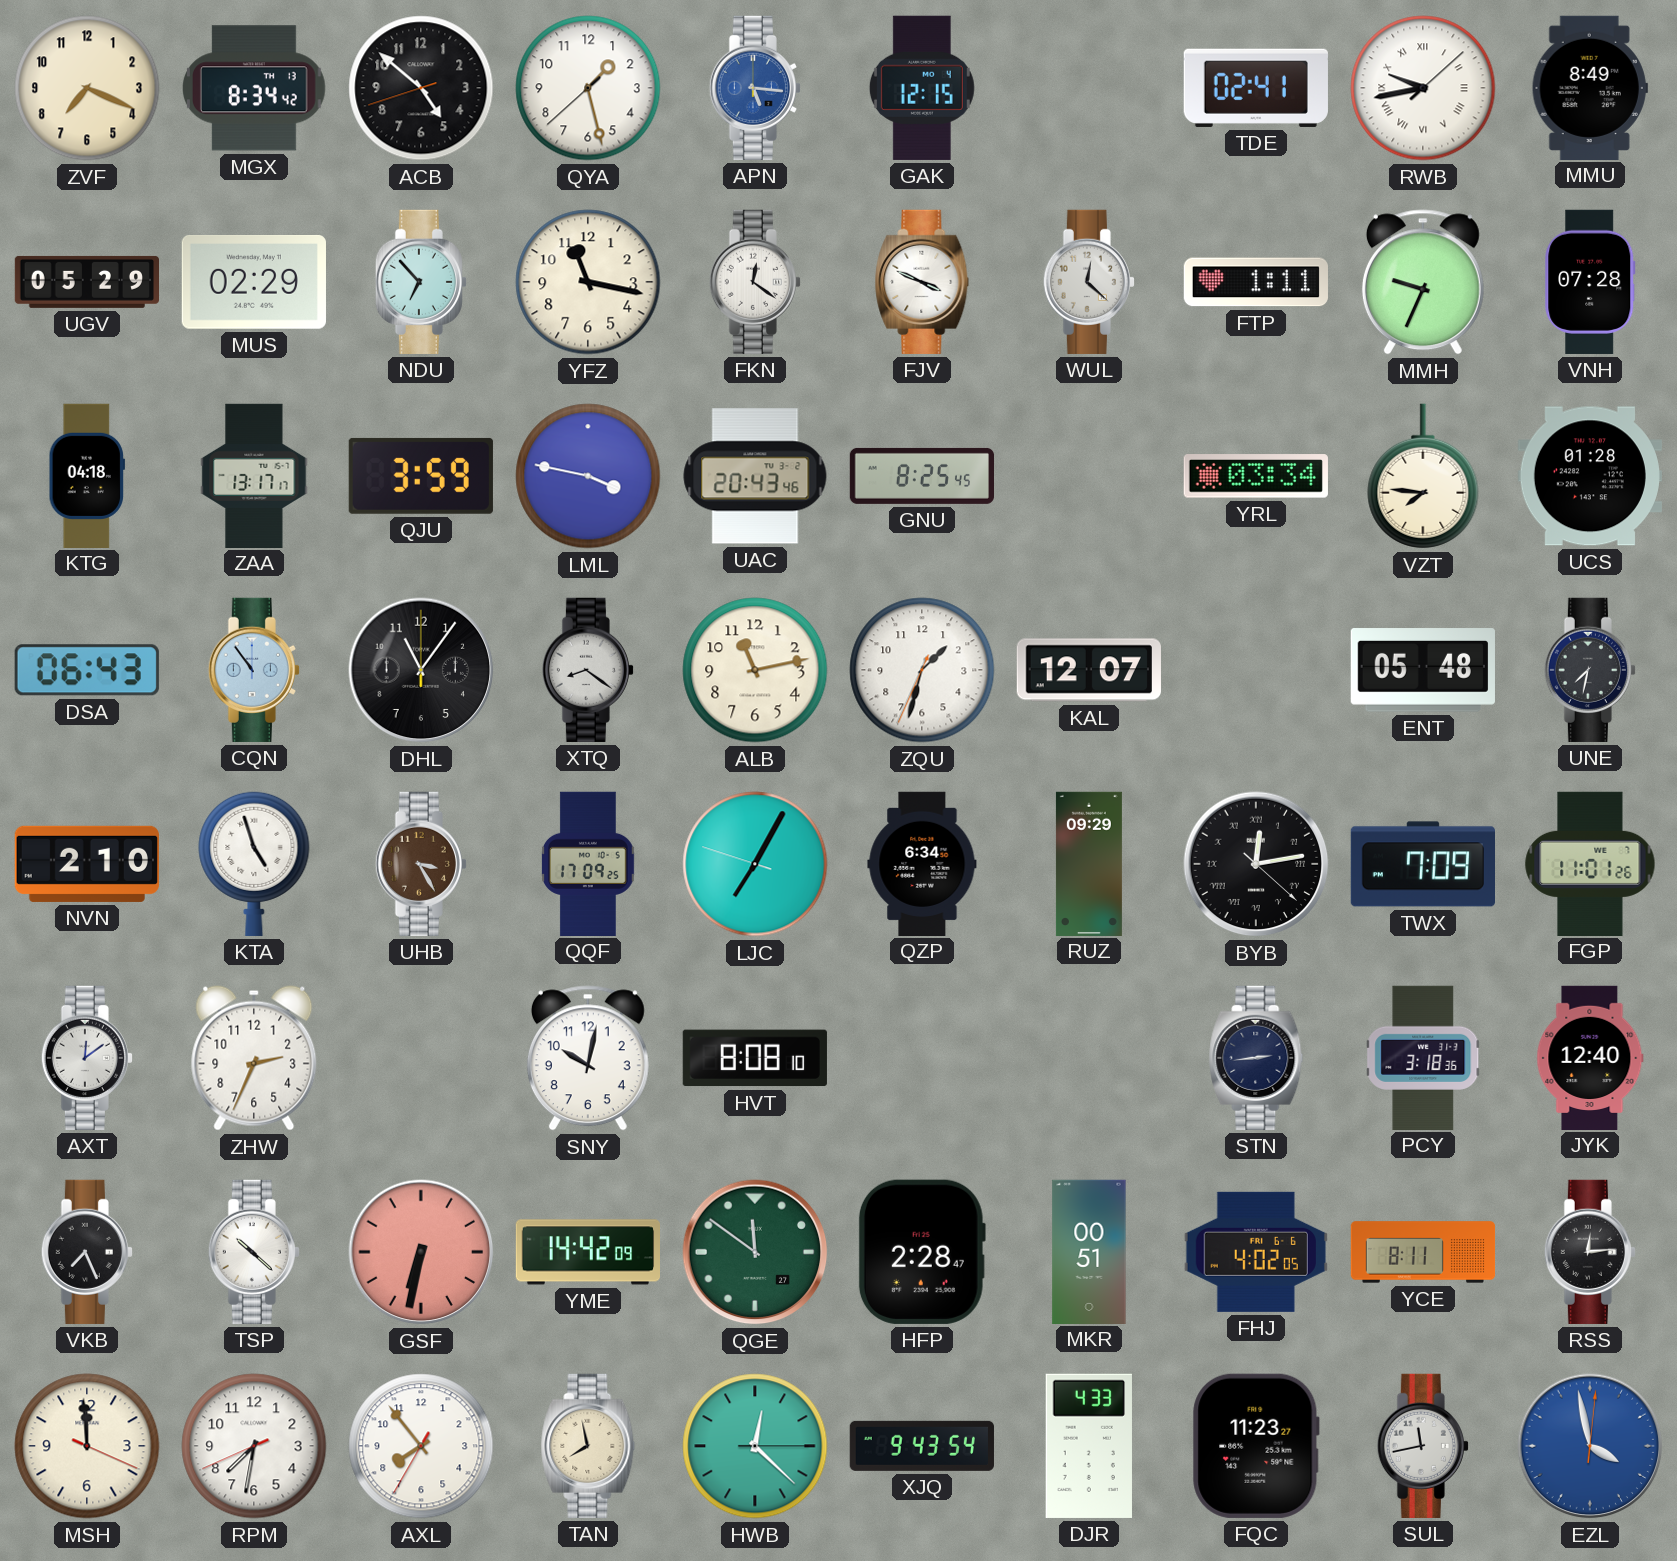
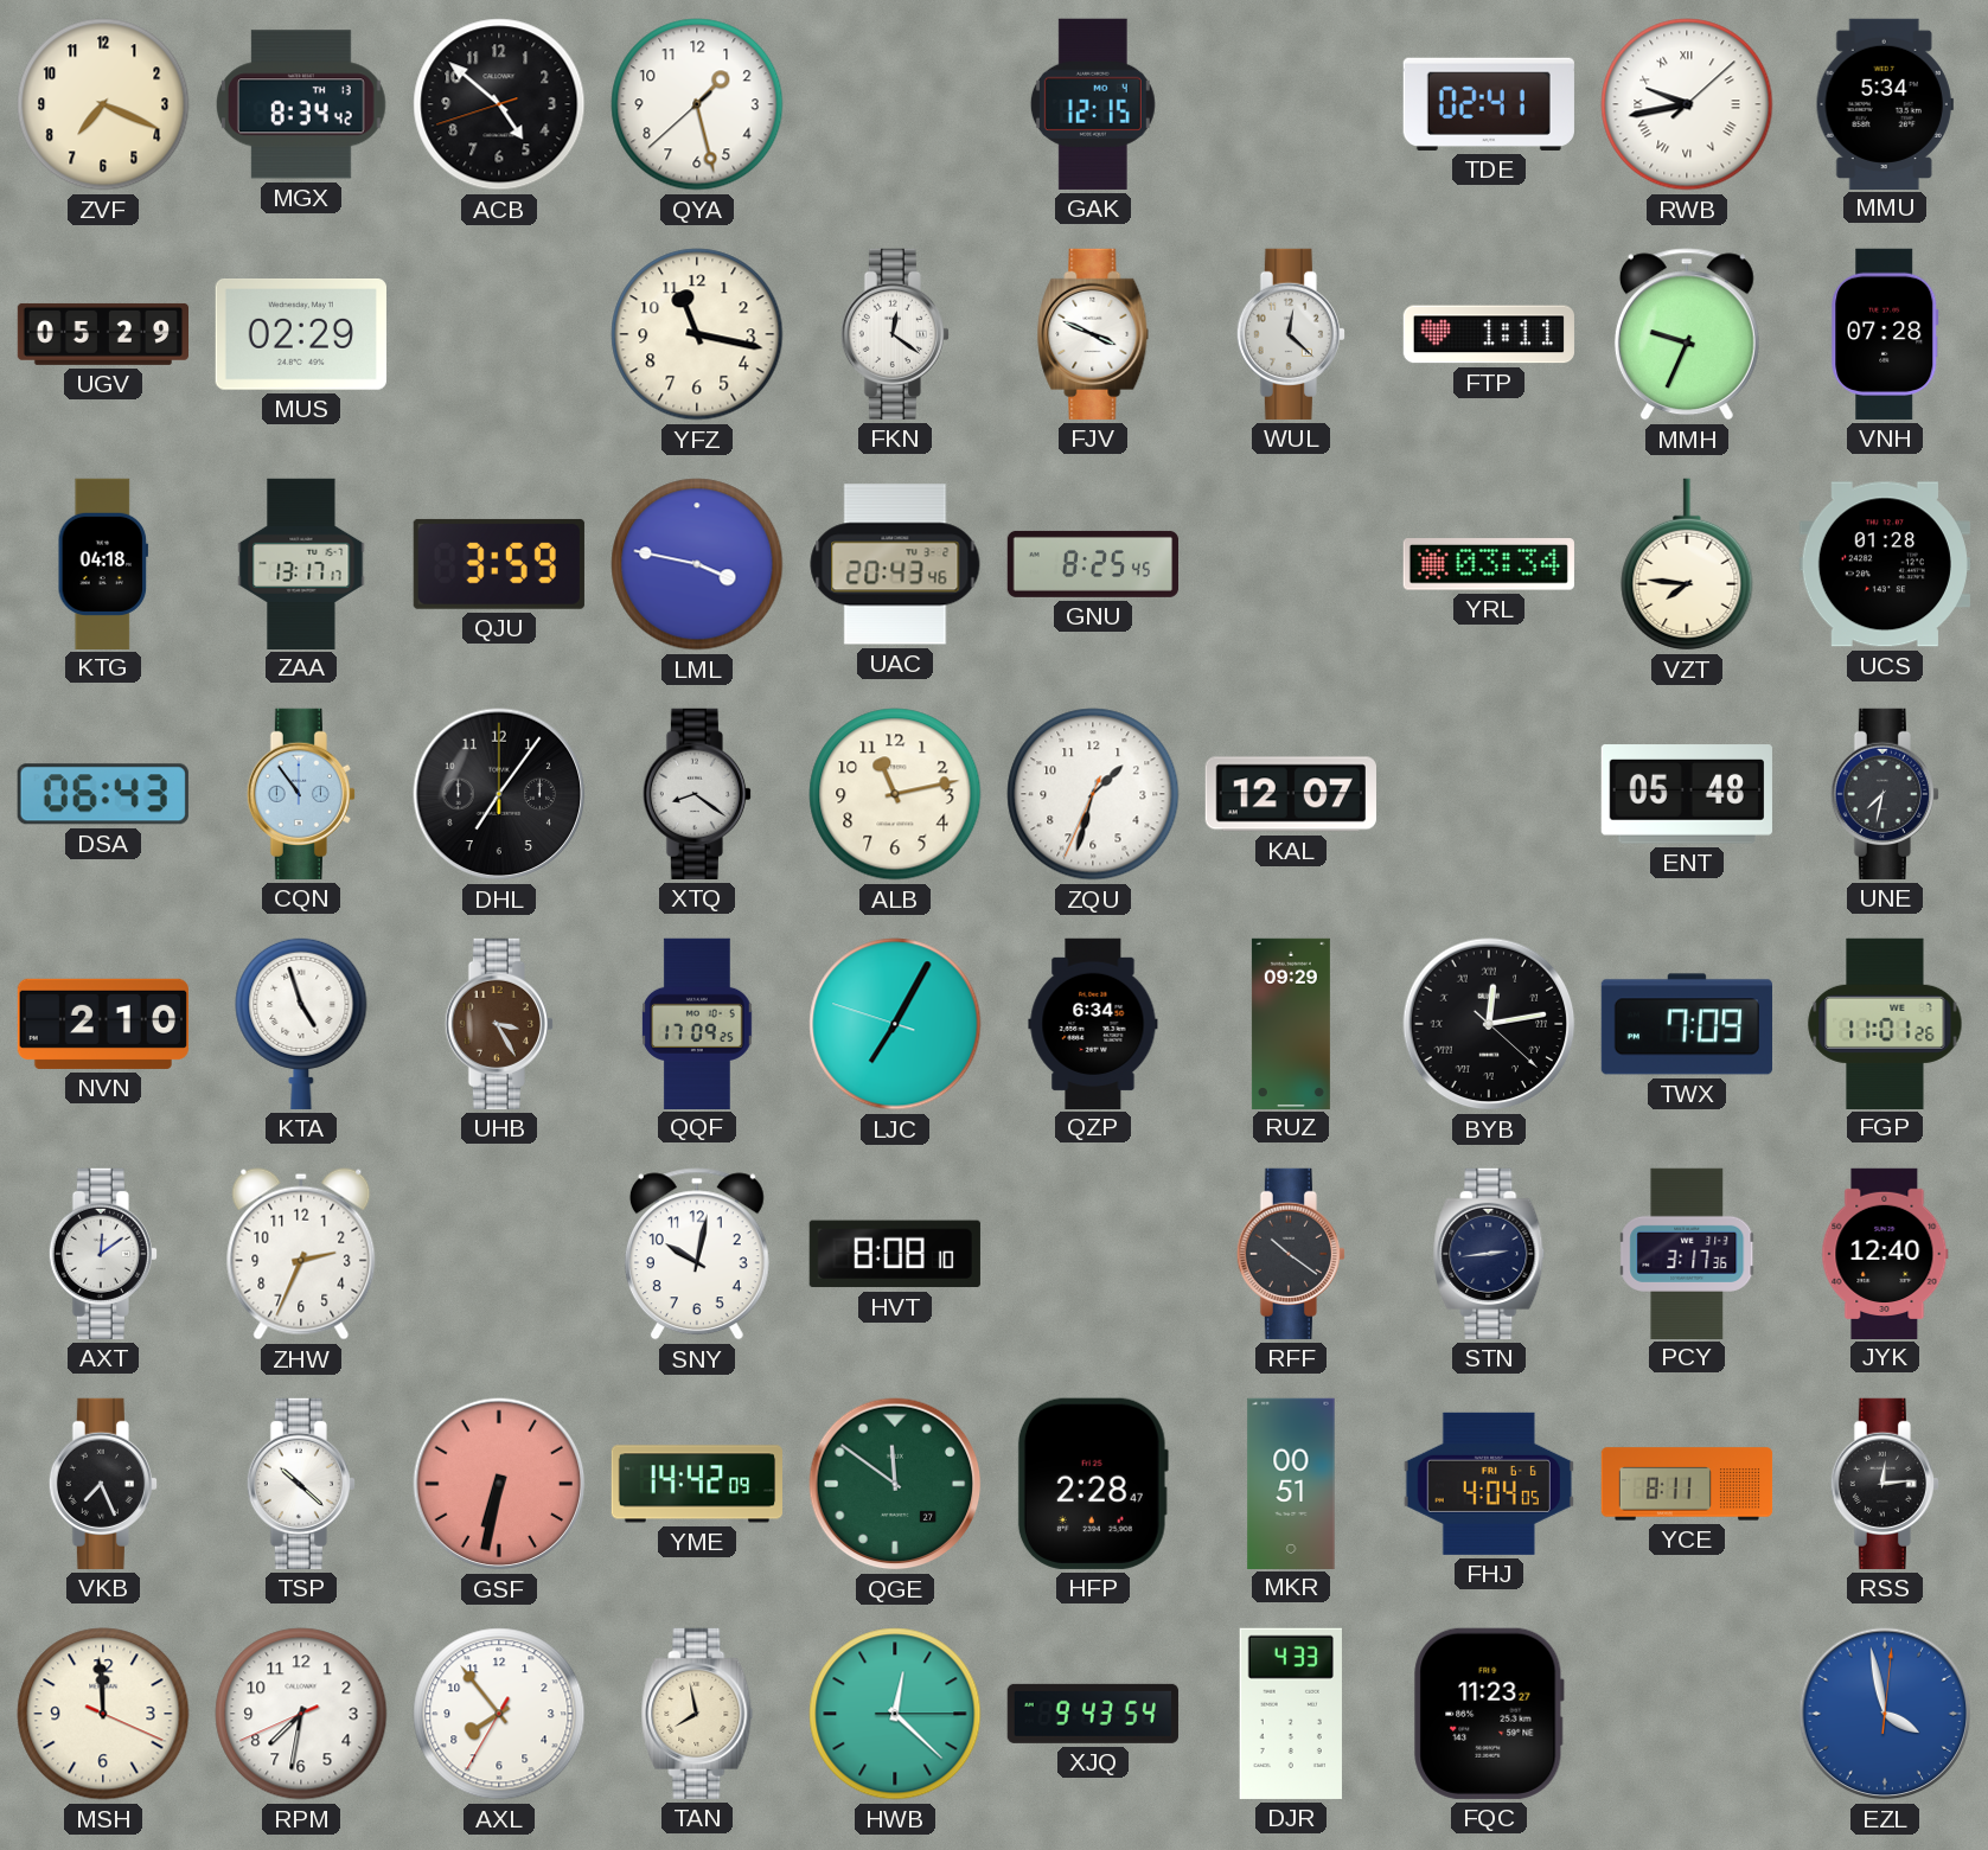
APN: 5:16 -> none (755, 88)
MMU: 8:49 -> 5:34 (1885, 103)
NDU: 6:53 -> none (421, 282)
DHL: 11:06 -> 7:06 (499, 794)
RFF: none -> 10:21 (1291, 1254)
PCY: 3:18 -> 3:17 (1688, 1253)
FHJ: 4:02 -> 4:04 (1489, 1484)
SUL: 11:43 -> none (1423, 1446)
